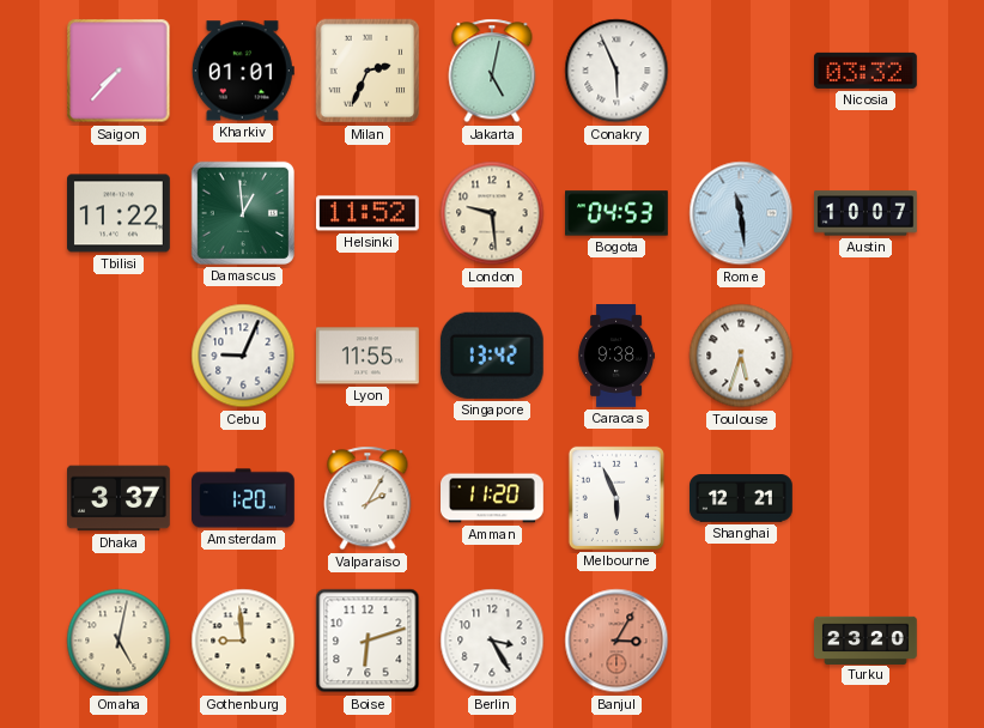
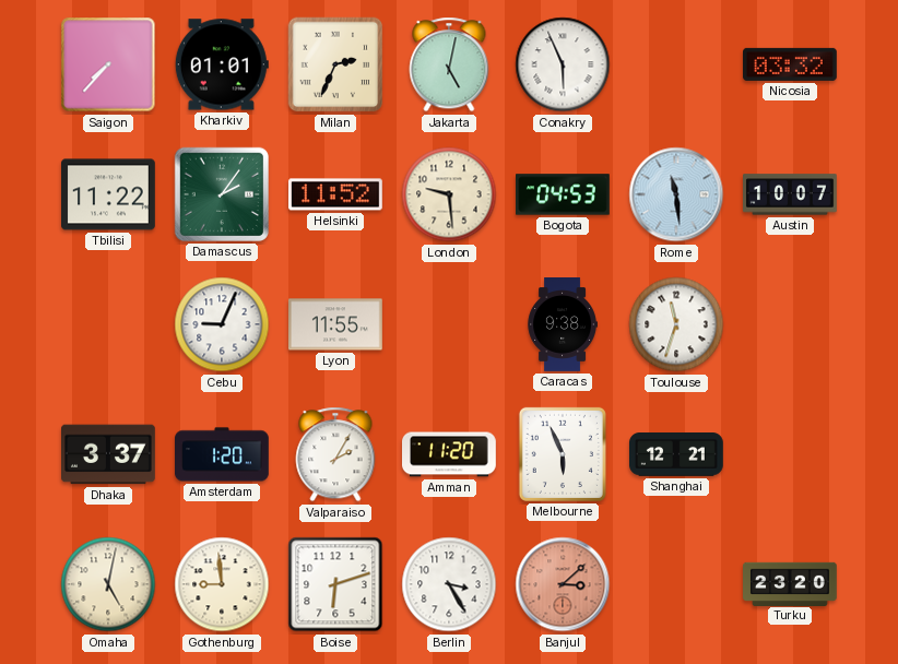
Damascus: 12:59 -> 2:06 (222, 194)
Singapore: 13:42 -> none (492, 356)
Toulouse: 5:33 -> 11:33 (676, 324)
Banjul: 3:05 -> 3:08 (563, 584)
